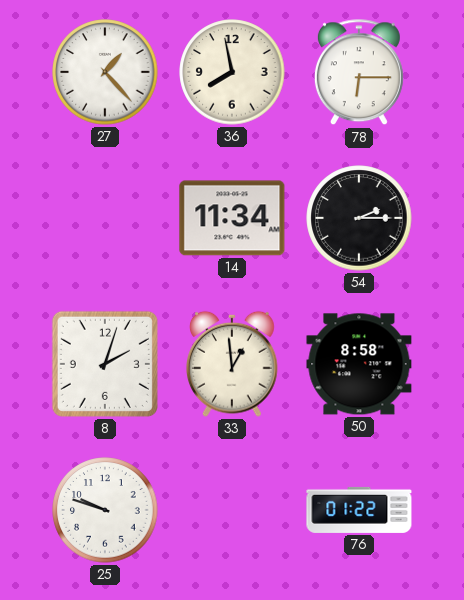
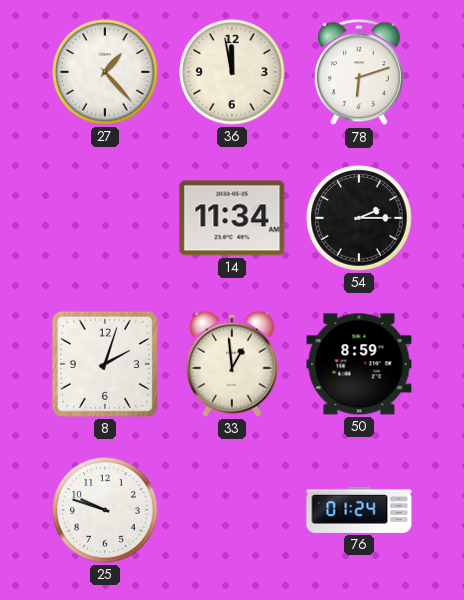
36: 7:58 -> 11:58 (232, 72)
78: 6:15 -> 6:12 (359, 73)
50: 8:58 -> 8:59 (359, 364)
76: 01:22 -> 01:24 (359, 510)
